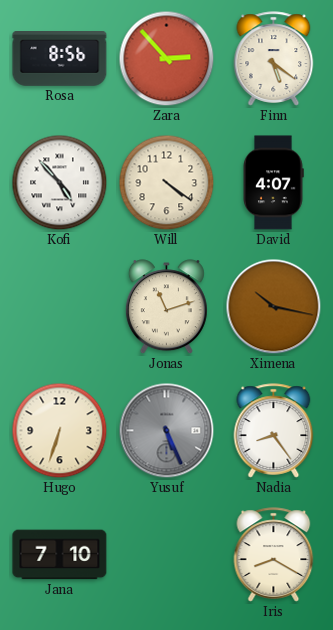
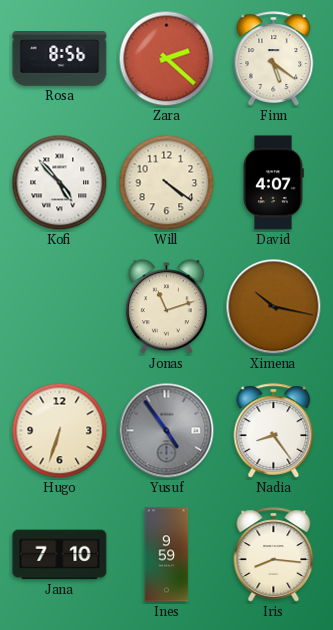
Zara: 2:53 -> 2:22 (167, 59)
Yusuf: 5:26 -> 4:54 (167, 431)
Ines: none -> 9:59 (167, 555)
Iris: 8:20 -> 8:16 (274, 555)
